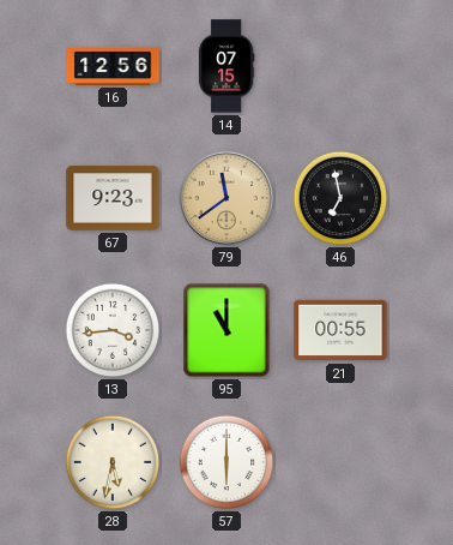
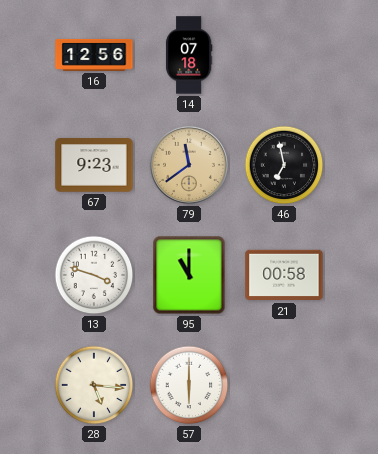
14: 07:15 -> 07:18 (189, 55)
13: 3:44 -> 3:48 (94, 275)
21: 00:55 -> 00:58 (284, 275)
28: 5:32 -> 5:16 (94, 385)
